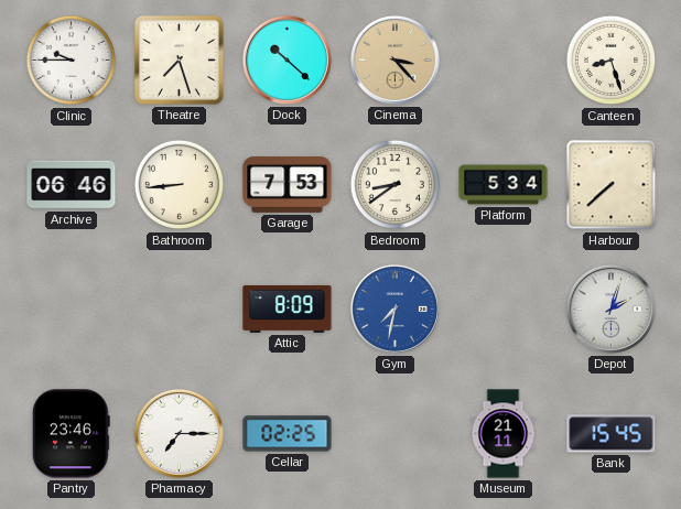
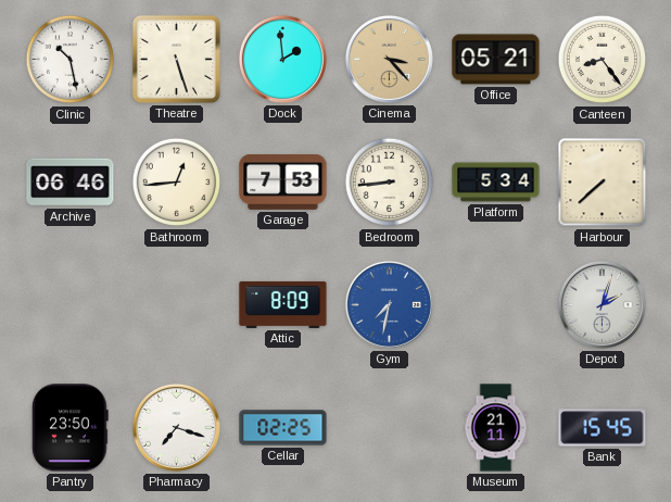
Clinic: 9:45 -> 10:28 (71, 60)
Theatre: 7:27 -> 5:27 (176, 59)
Dock: 10:22 -> 1:59 (282, 59)
Office: none -> 05:21 (496, 60)
Canteen: 8:27 -> 8:24 (603, 60)
Bathroom: 8:44 -> 12:44 (177, 183)
Bedroom: 8:39 -> 8:44 (390, 183)
Pantry: 23:46 -> 23:50 (69, 428)
Pharmacy: 7:15 -> 7:18 (176, 427)
